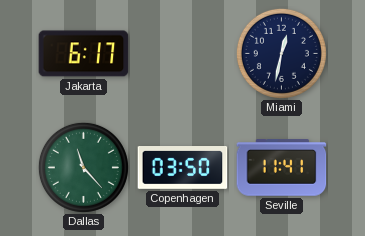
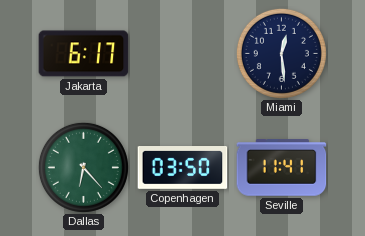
Miami: 12:32 -> 12:29 (281, 53)
Dallas: 11:23 -> 6:23 (83, 167)
